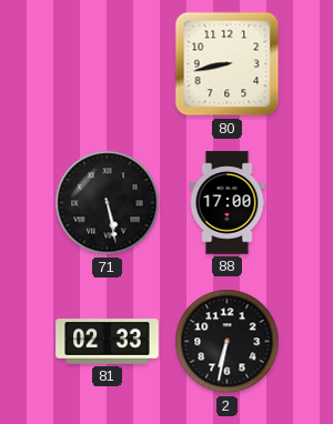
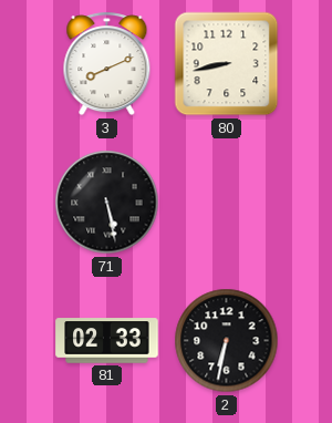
3: none -> 8:11 (107, 64)
88: 17:00 -> none (228, 203)
